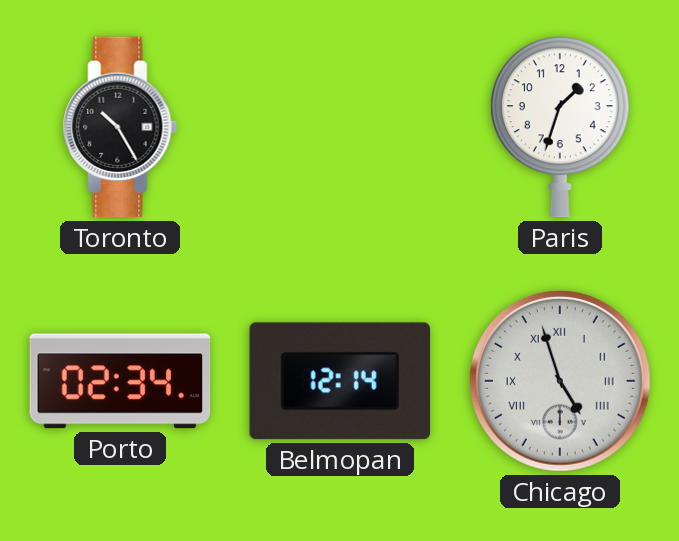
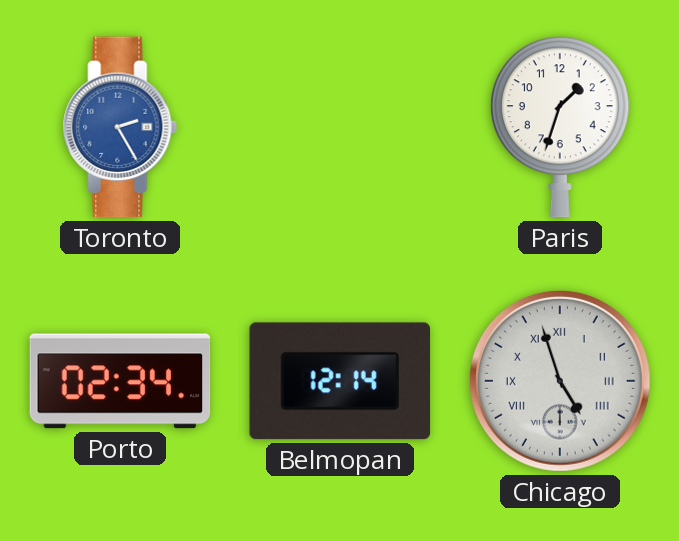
Toronto: 10:25 -> 2:25 (120, 127)
Toronto dial: black -> blue (120, 127)
